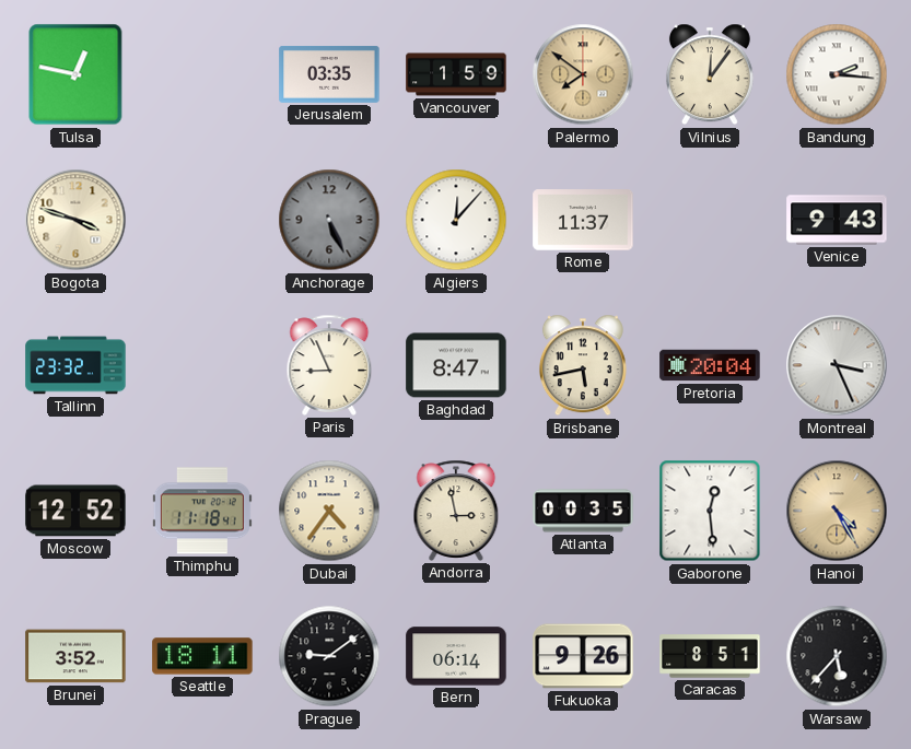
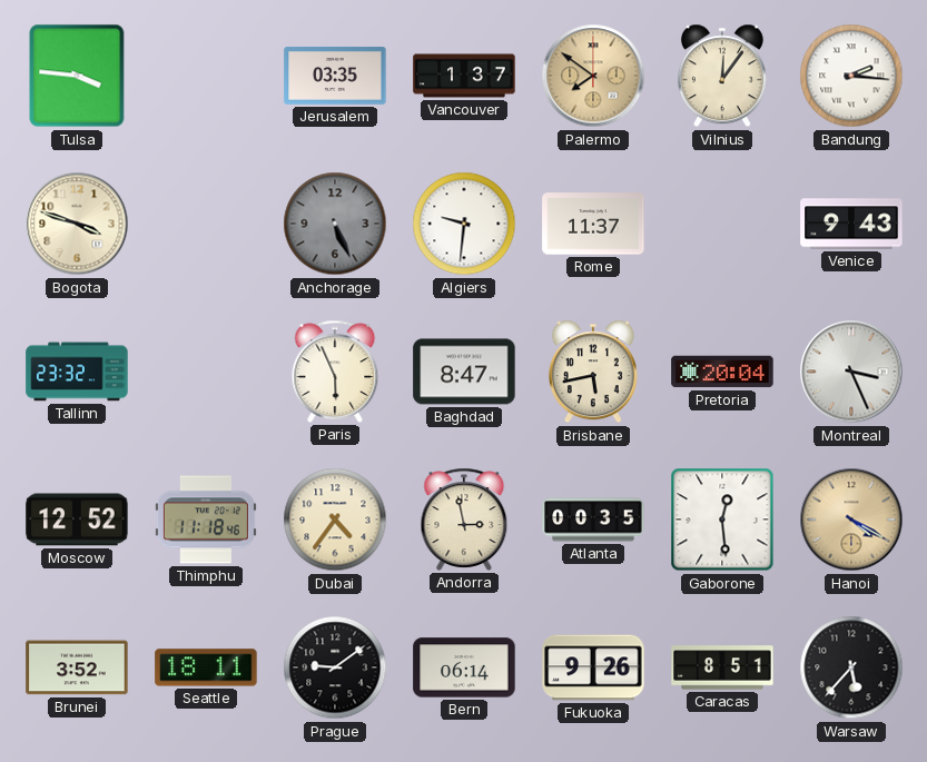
Tulsa: 12:47 -> 3:46 (77, 76)
Vancouver: 1:59 -> 1:37 (464, 76)
Algiers: 12:07 -> 9:31 (464, 224)
Paris: 8:56 -> 5:56 (335, 372)
Thimphu: 11:18:41 -> 11:18:46 (206, 519)
Hanoi: 4:25 -> 4:20 (851, 519)
